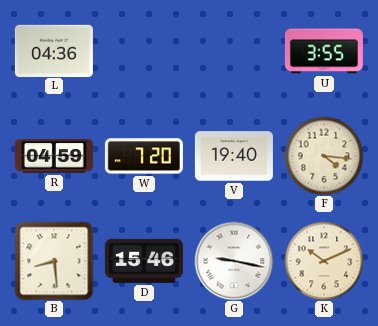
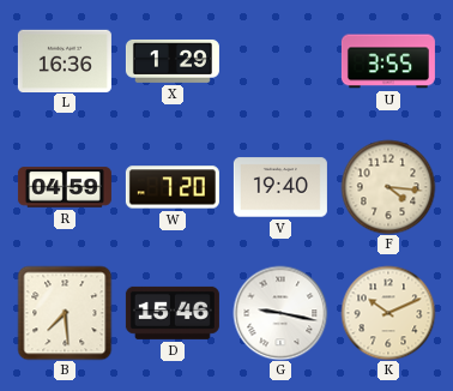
L: 04:36 -> 16:36 (65, 60)
X: none -> 1:29 (173, 61)
B: 8:29 -> 7:29 (65, 313)
